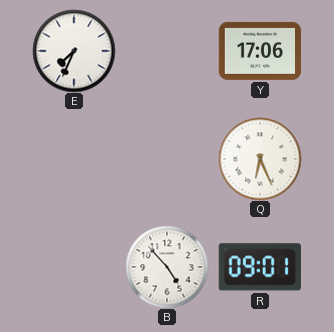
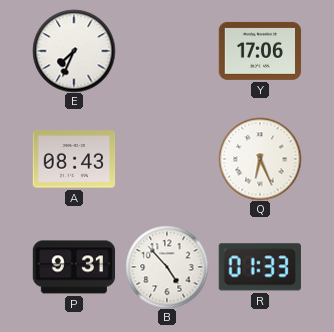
A: none -> 08:43 (74, 159)
P: none -> 9:31 (74, 267)
R: 09:01 -> 01:33 (260, 267)
